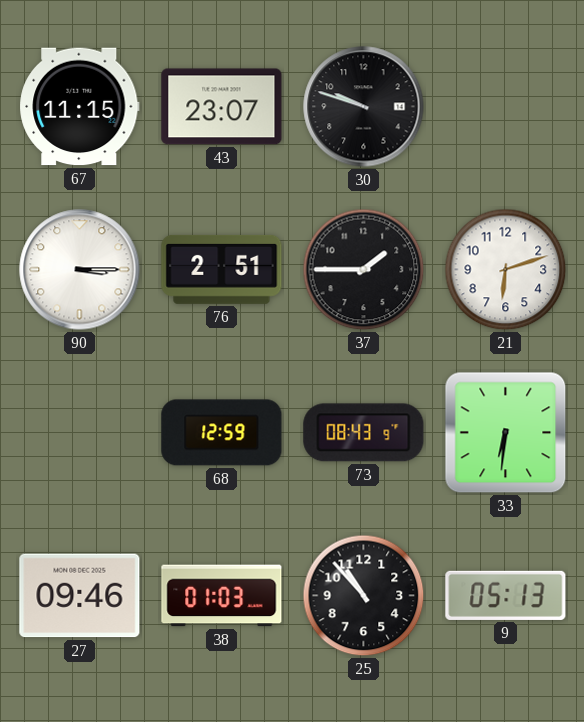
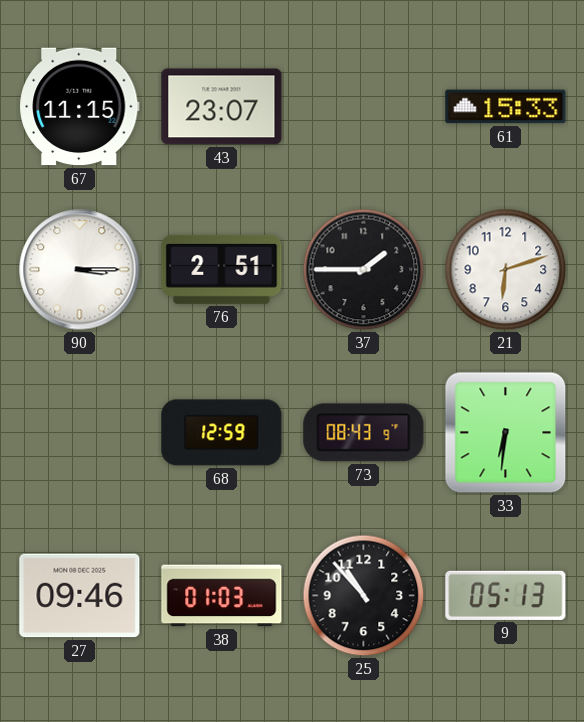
30: 9:48 -> none (364, 107)
61: none -> 15:33 (506, 107)
